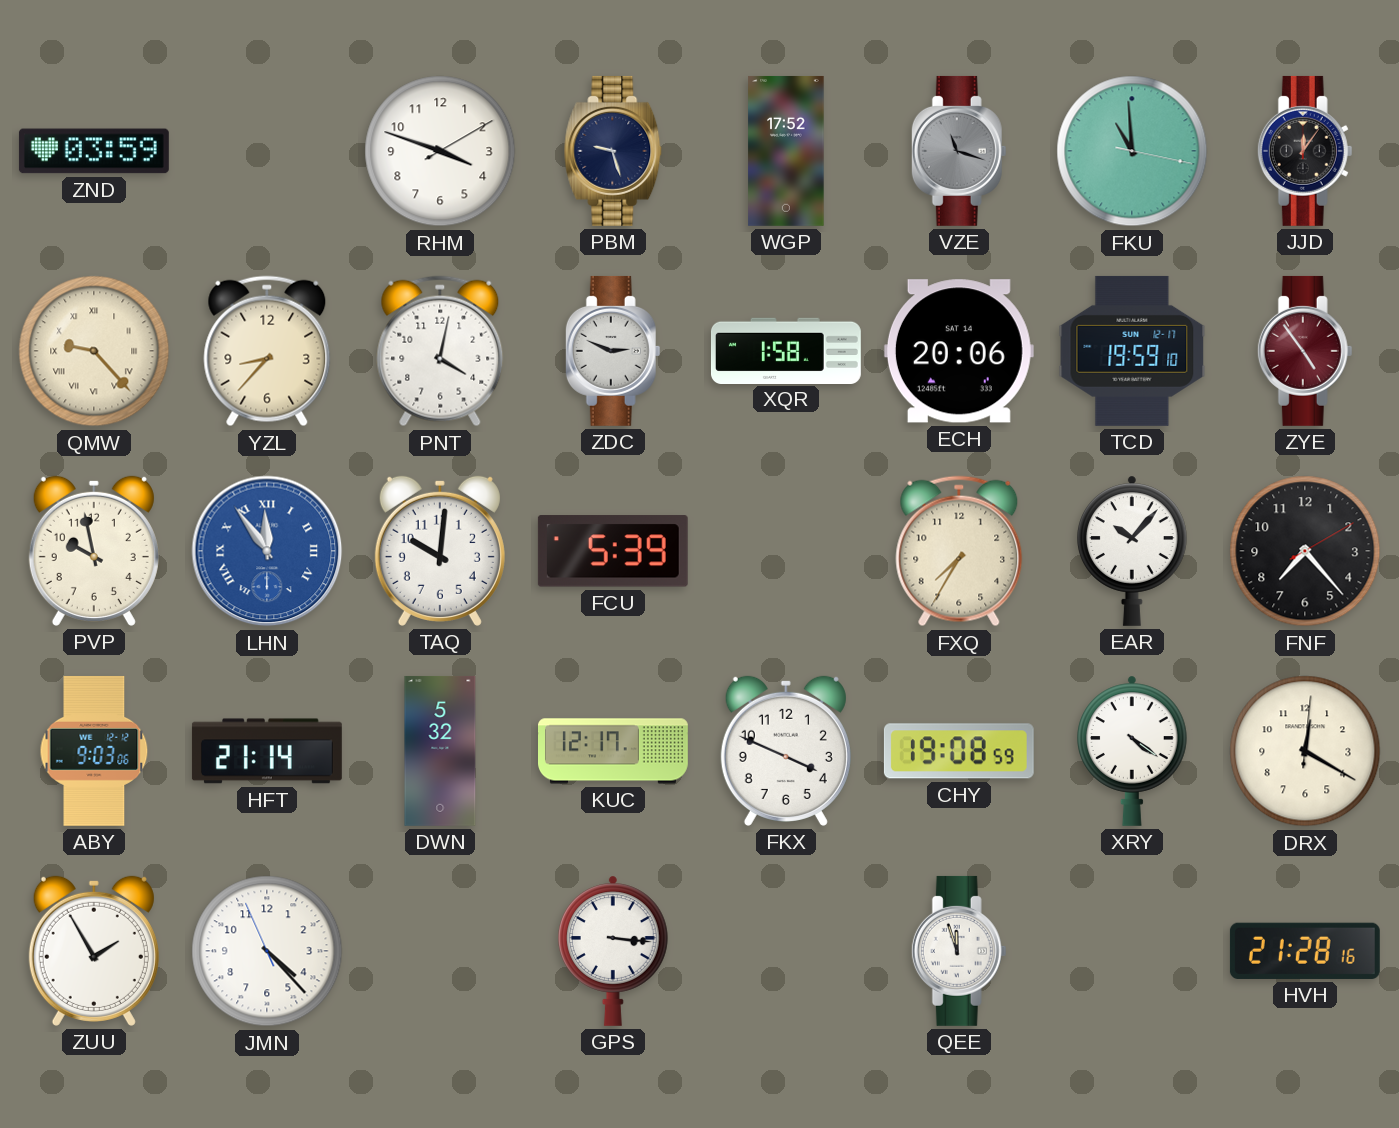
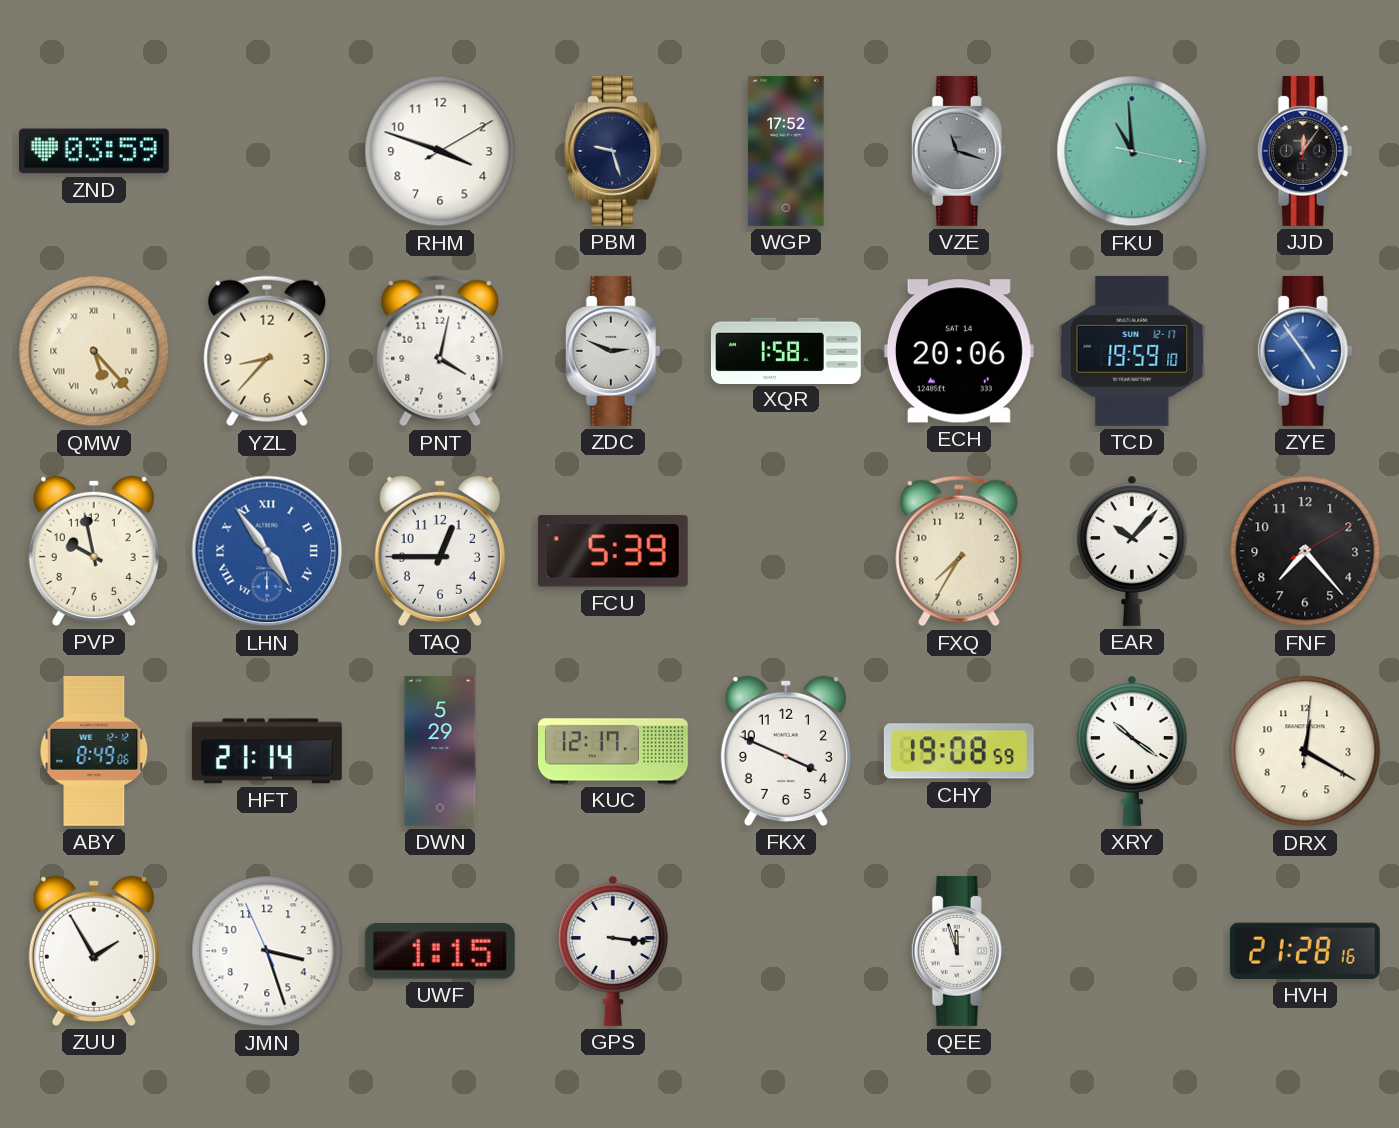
QMW: 9:23 -> 5:23 (94, 351)
ZYE dial: burgundy -> blue (1305, 351)
LHN: 11:54 -> 4:54 (267, 551)
TAQ: 10:01 -> 12:45 (440, 551)
ABY: 9:03 -> 8:49 (94, 751)
DWN: 5:32 -> 5:29 (440, 751)
XRY: 4:21 -> 10:21 (1133, 751)
JMN: 4:22 -> 3:26 (267, 951)
UWF: none -> 1:15 (440, 952)
